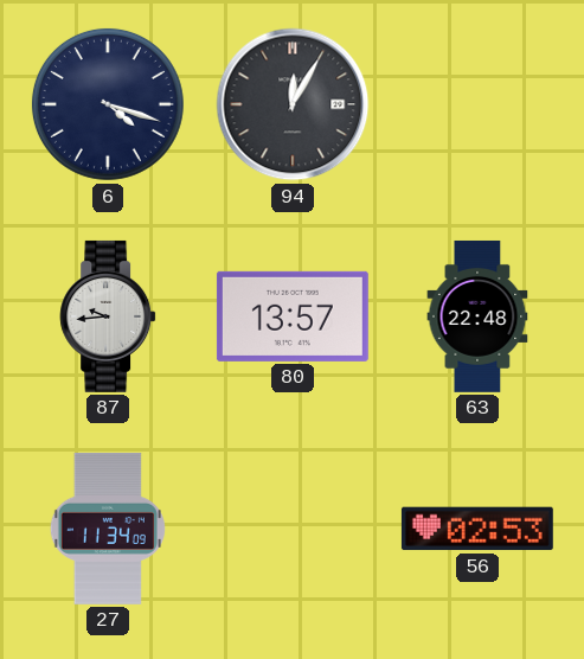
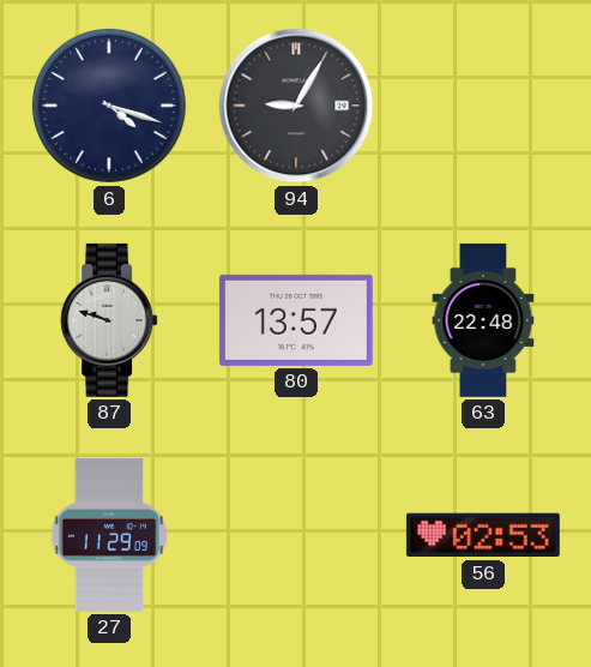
94: 12:05 -> 9:05 (296, 106)
87: 9:44 -> 9:48 (109, 320)
27: 11:34 -> 11:29 (109, 535)
